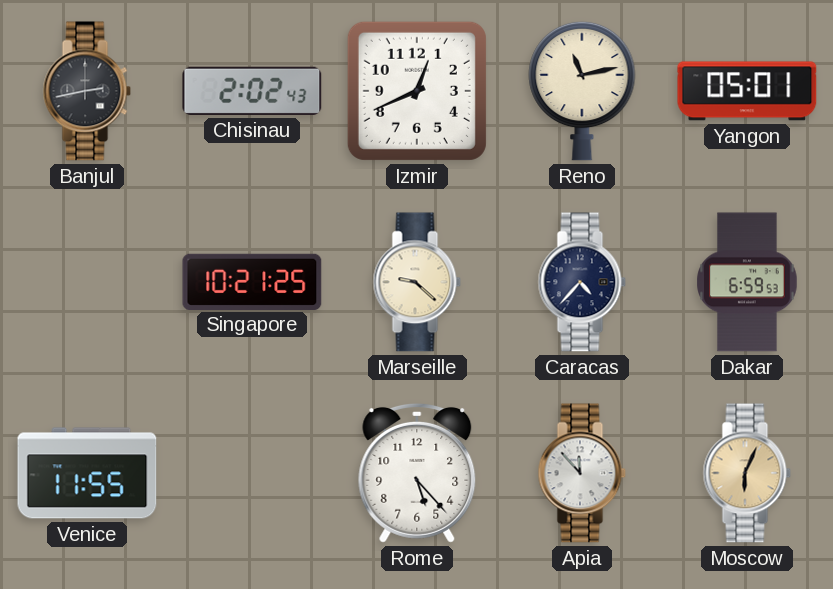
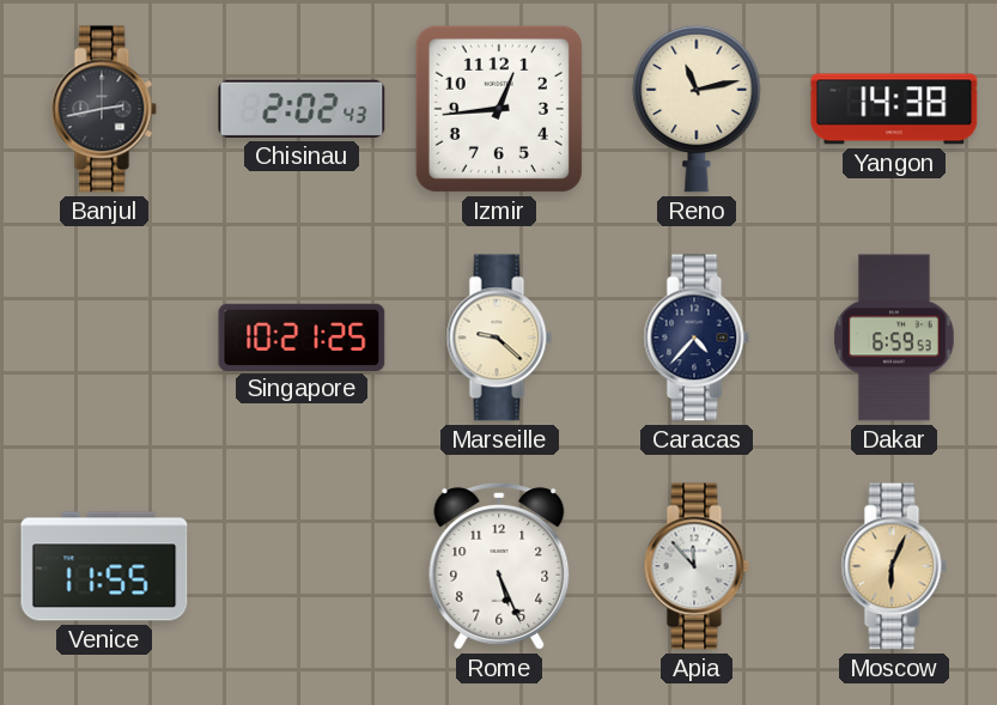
Izmir: 12:41 -> 12:44 (499, 109)
Yangon: 05:01 -> 14:38 (894, 109)
Rome: 5:23 -> 5:26 (499, 566)
